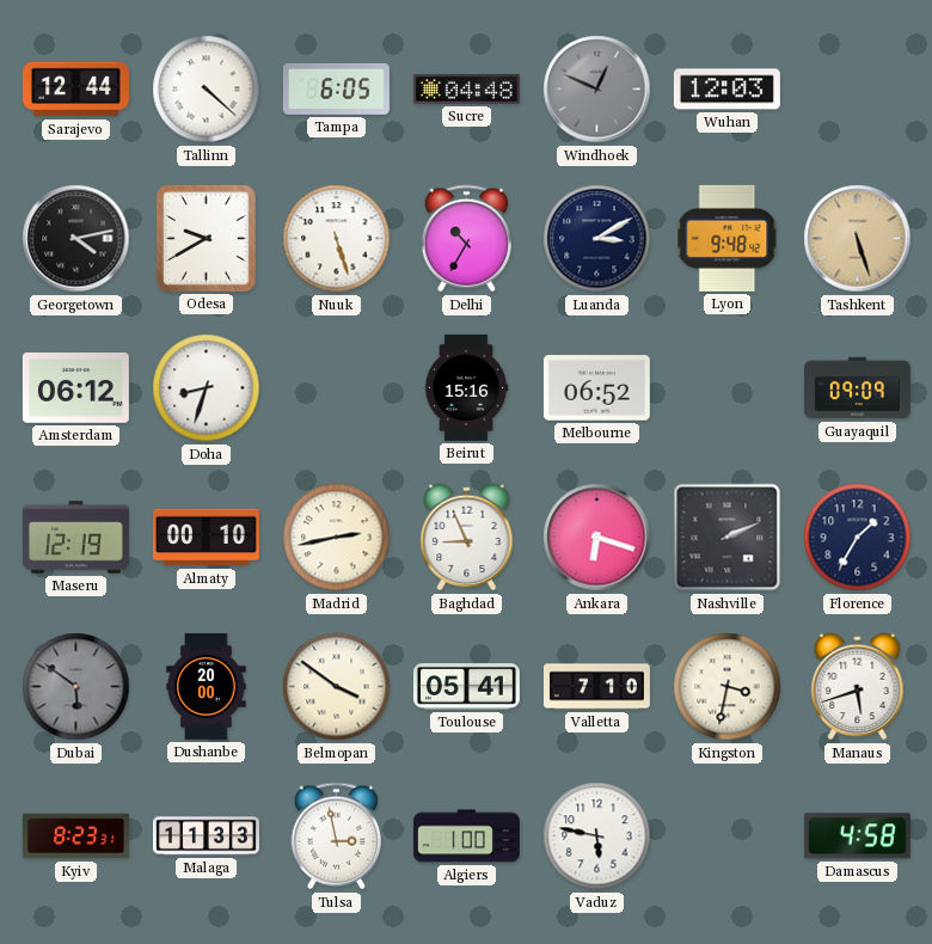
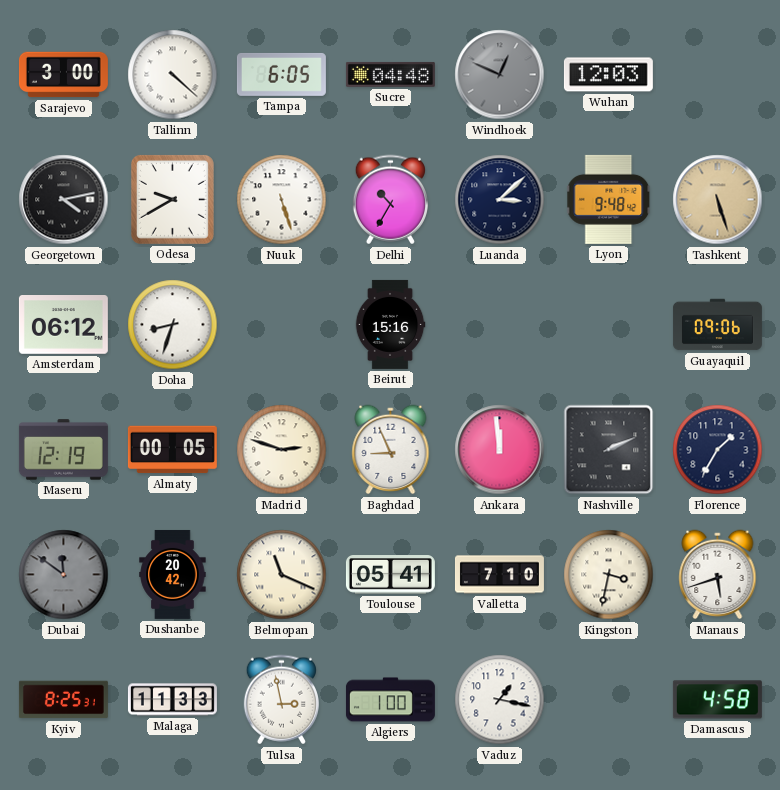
Sarajevo: 12:44 -> 3:00 (63, 75)
Luanda: 3:10 -> 3:08 (500, 200)
Melbourne: 06:52 -> none (596, 388)
Guayaquil: 09:09 -> 09:06 (717, 325)
Almaty: 00:10 -> 00:05 (172, 450)
Madrid: 2:43 -> 2:48 (282, 450)
Ankara: 6:18 -> 11:59 (500, 450)
Dubai: 5:51 -> 11:51 (64, 575)
Dushanbe: 20:00 -> 20:42 (173, 574)
Belmopan: 3:51 -> 11:19 (282, 575)
Kyiv: 8:23 -> 8:25 (63, 700)
Vaduz: 5:47 -> 1:17 (500, 700)
